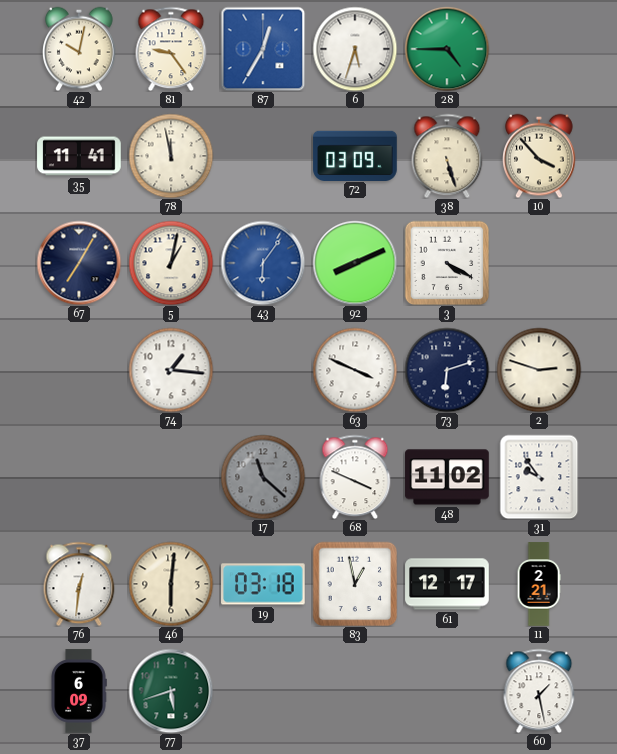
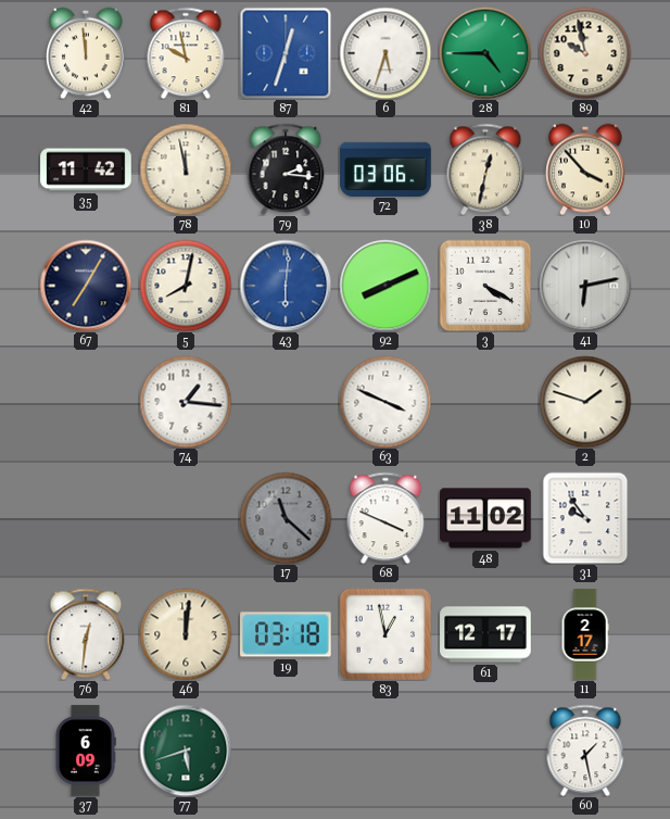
42: 10:02 -> 11:59 (86, 53)
81: 9:24 -> 9:58 (186, 53)
87: 12:35 -> 12:33 (286, 53)
89: none -> 9:58 (585, 53)
35: 11:41 -> 11:42 (86, 169)
79: none -> 2:16 (286, 169)
72: 03:09 -> 03:06 (385, 168)
38: 5:27 -> 12:32 (485, 169)
5: 1:02 -> 8:02 (186, 286)
43: 6:06 -> 6:01 (286, 286)
41: none -> 6:13 (585, 286)
73: 6:12 -> none (447, 370)
2: 2:48 -> 1:48 (585, 402)
46: 6:01 -> 12:01 (186, 634)
11: 2:21 -> 2:17 (585, 634)
